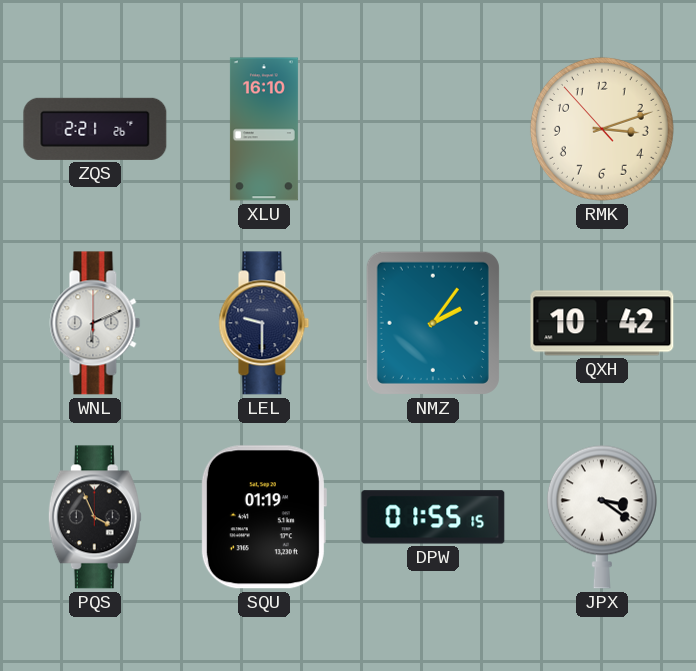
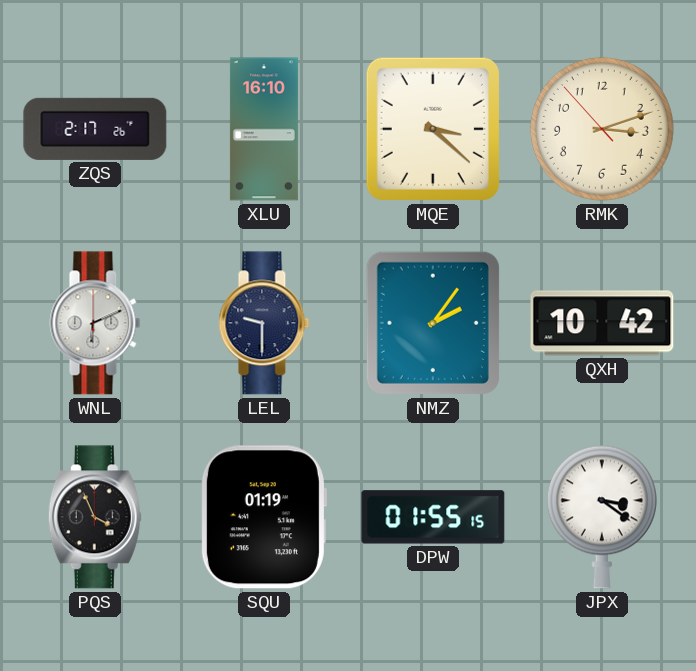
ZQS: 2:21 -> 2:17 (95, 129)
MQE: none -> 3:22 (433, 129)
